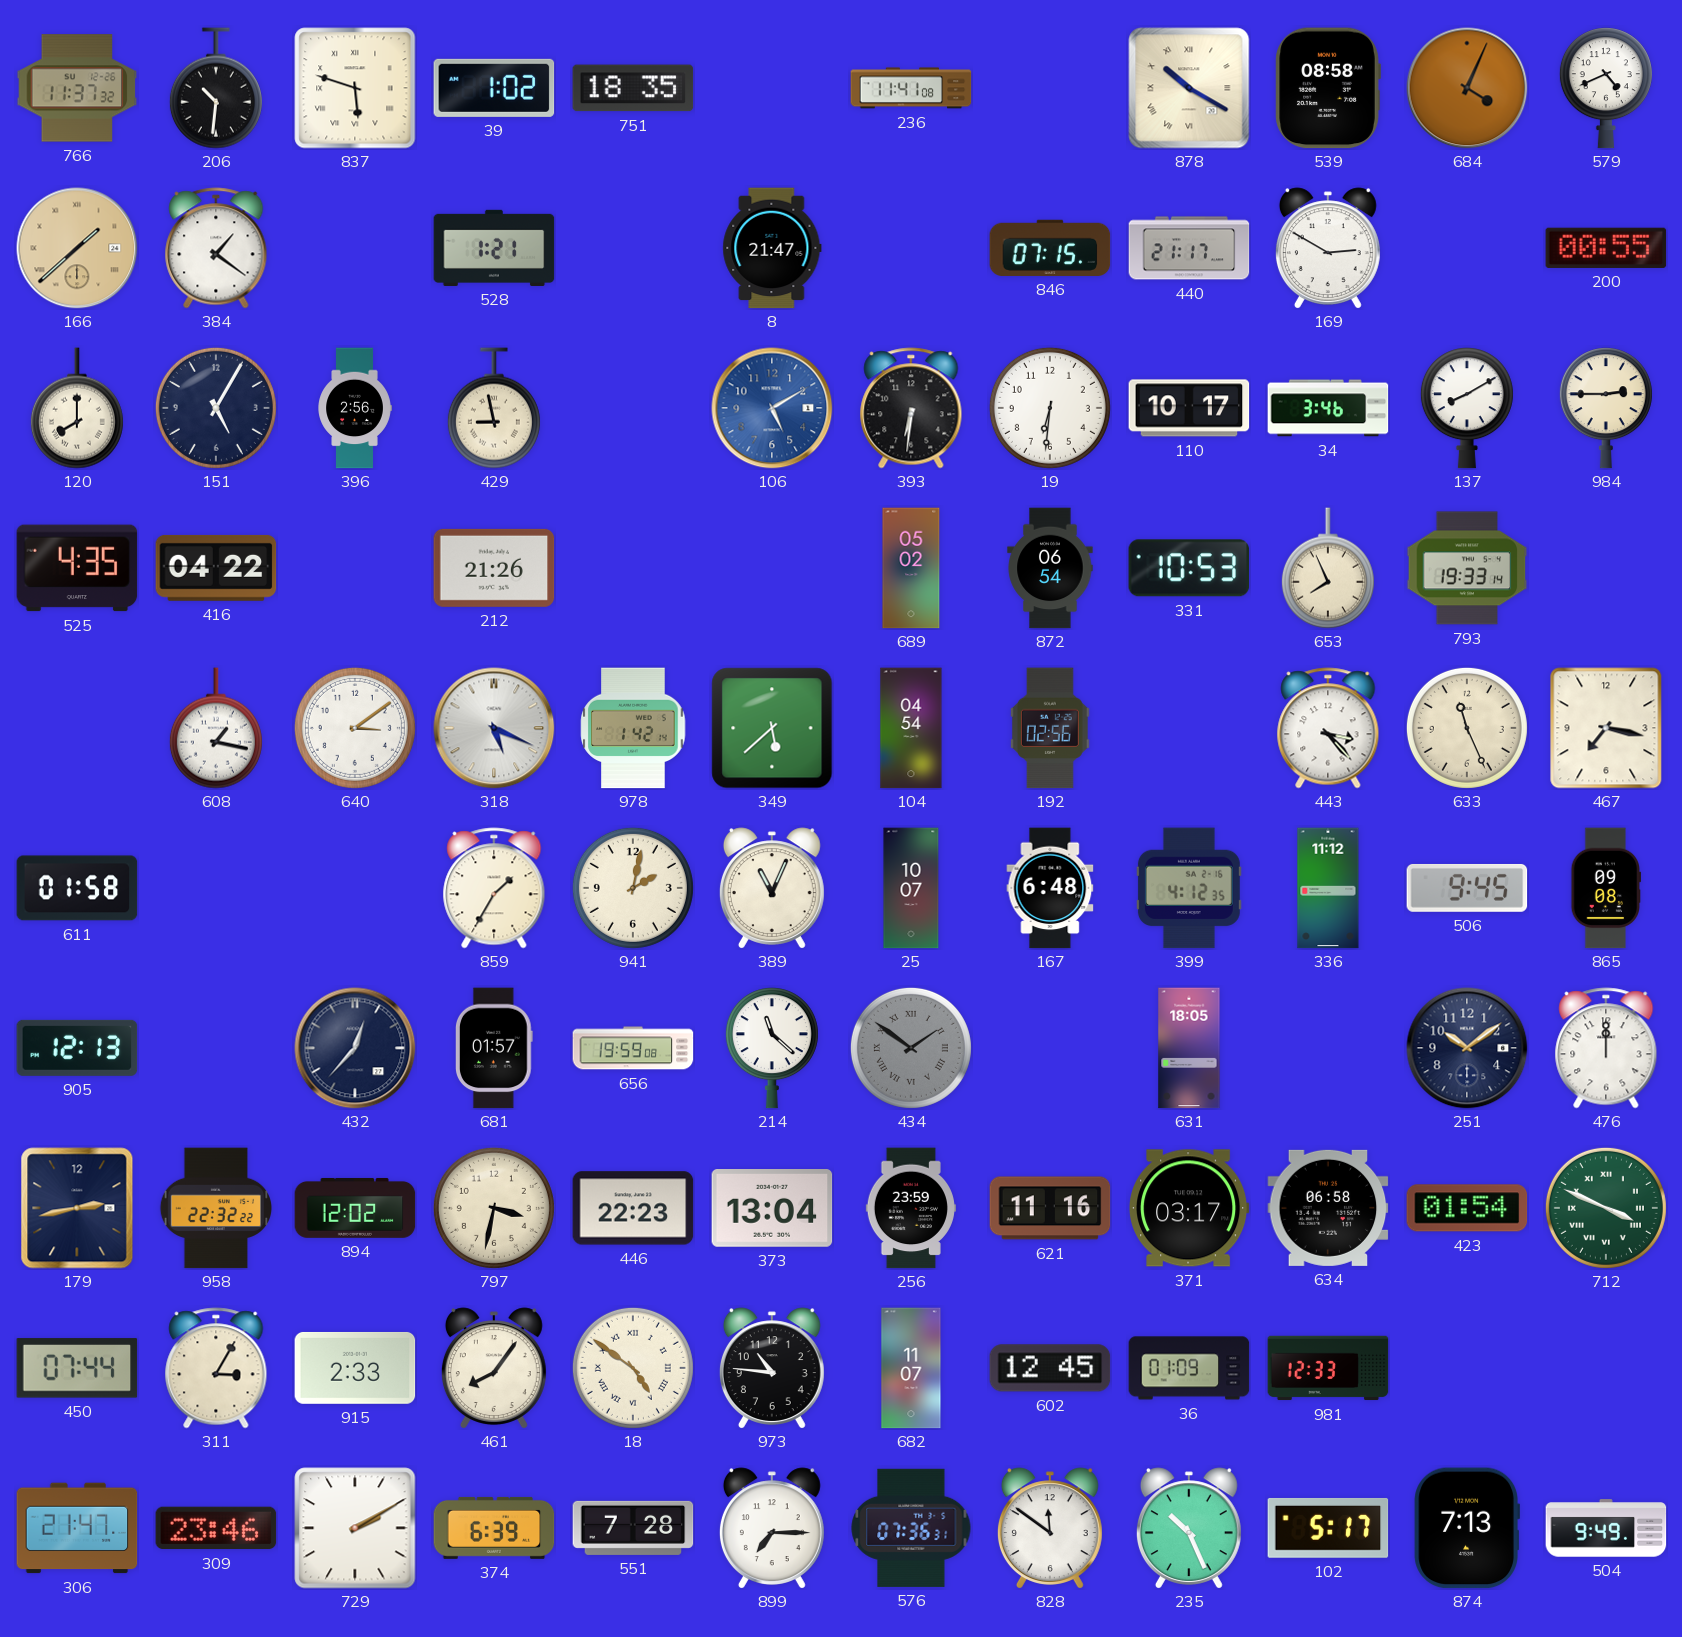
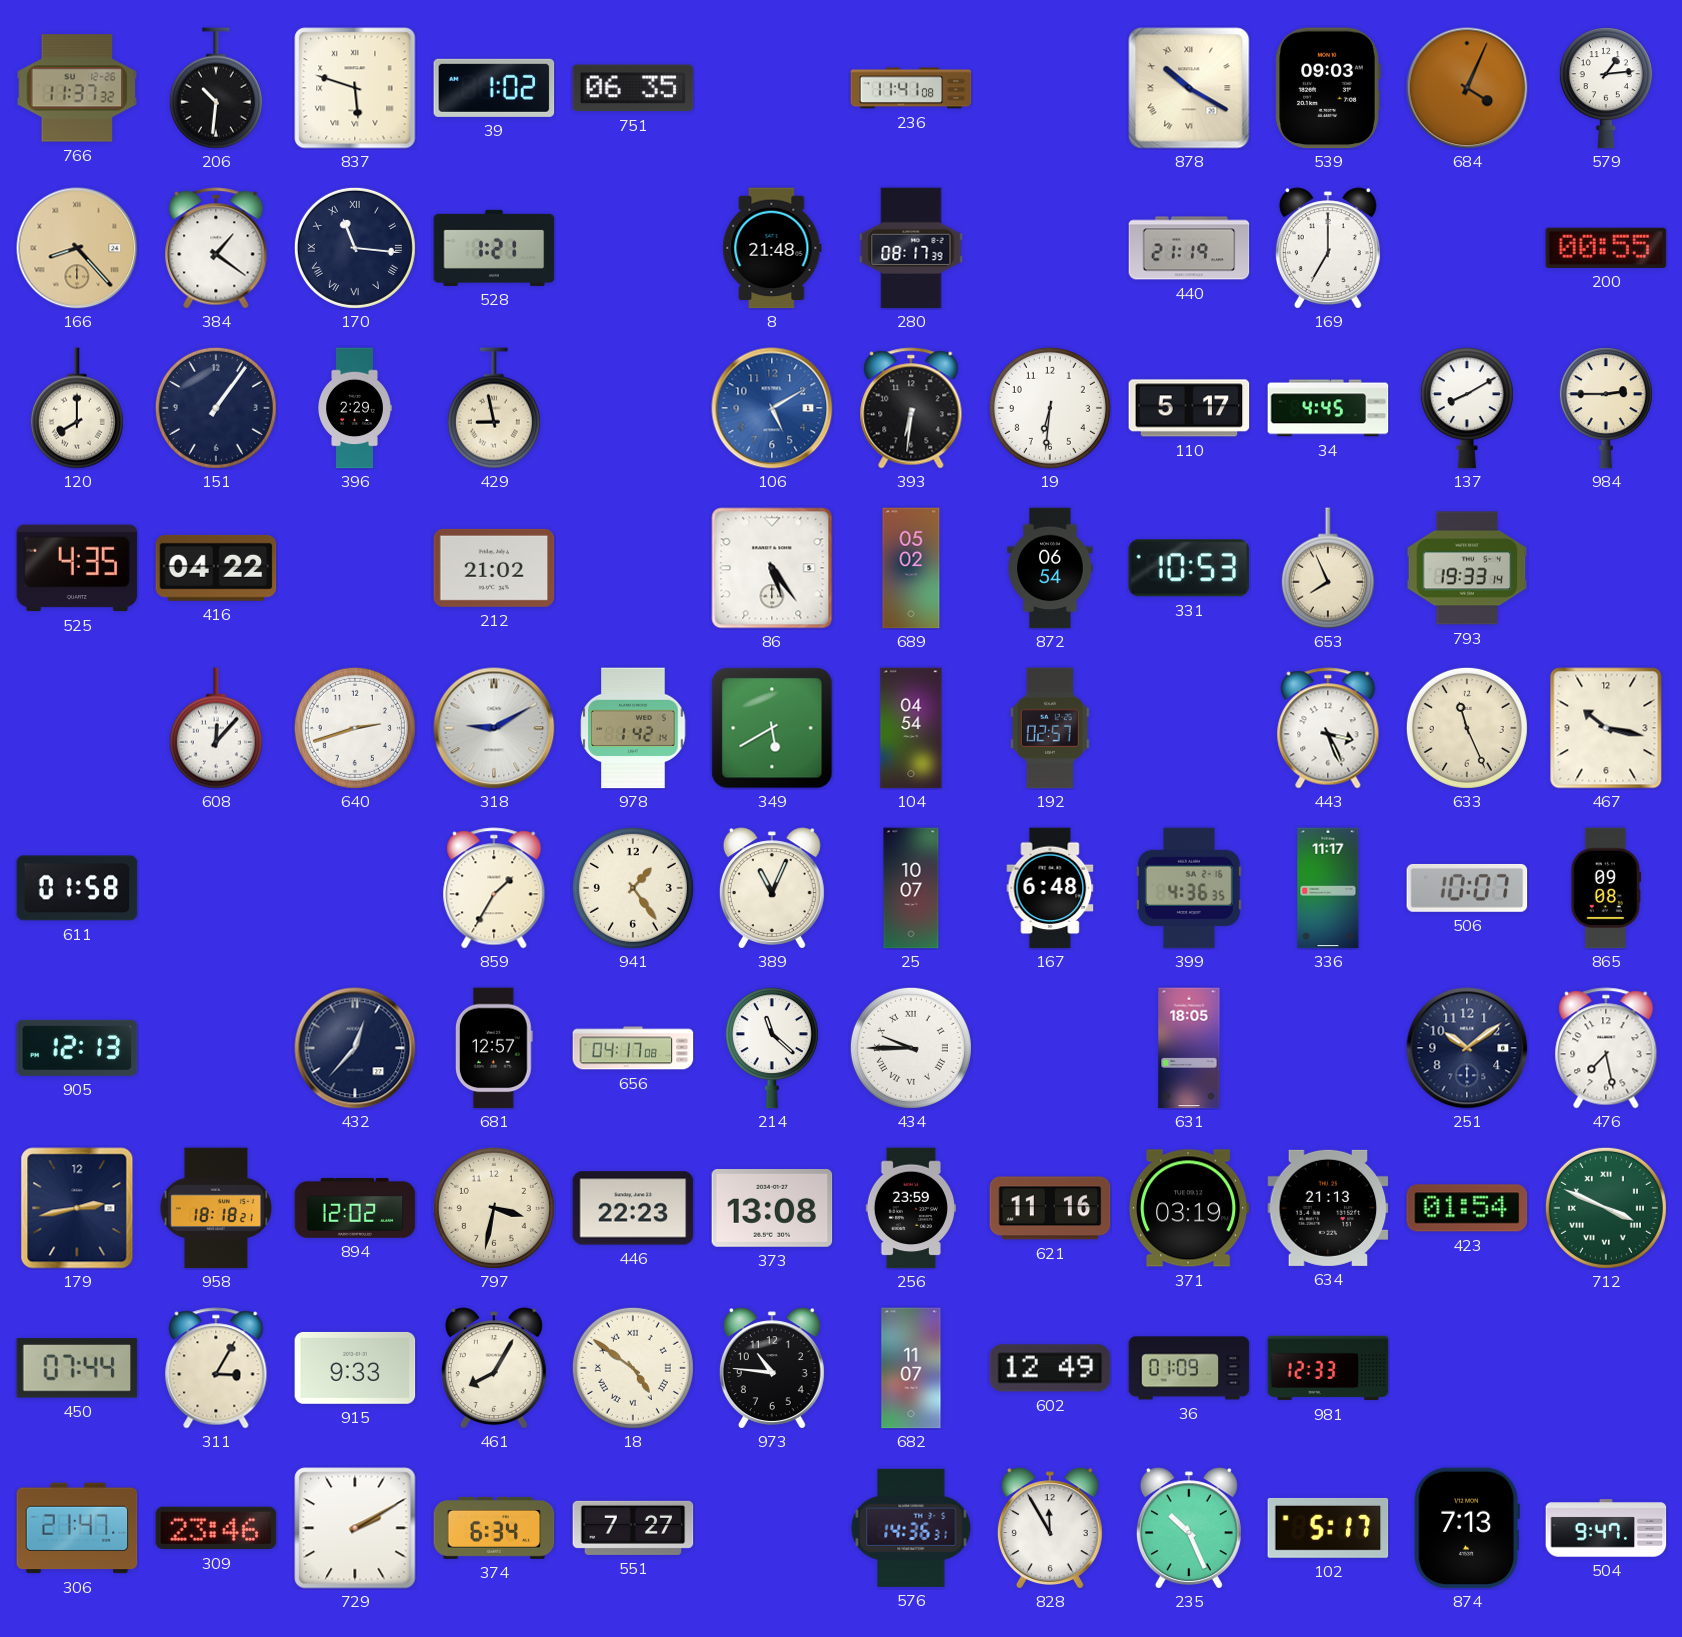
751: 18:35 -> 06:35 (633, 88)
539: 08:58 -> 09:03 (1328, 88)
579: 4:41 -> 1:14 (1606, 88)
166: 1:38 -> 8:23 (77, 248)
170: none -> 11:16 (355, 248)
8: 21:47 -> 21:48 (772, 248)
280: none -> 08:17 (911, 248)
846: 07:15 -> none (1050, 248)
440: 21:17 -> 21:19 (1189, 248)
169: 2:50 -> 7:00 (1328, 248)
151: 5:05 -> 1:06 (216, 408)
396: 2:56 -> 2:29 (355, 408)
110: 10:17 -> 5:17 (1189, 408)
34: 3:46 -> 4:45 (1328, 408)
212: 21:26 -> 21:02 (494, 568)
86: none -> 5:24 (772, 568)
608: 1:17 -> 12:07 (216, 728)
640: 3:09 -> 2:42 (355, 728)
318: 5:19 -> 9:10 (494, 728)
349: 5:38 -> 5:40 (772, 728)
192: 02:56 -> 02:57 (1050, 728)
443: 3:23 -> 3:26 (1328, 728)
467: 7:17 -> 10:17 (1606, 728)
941: 2:02 -> 1:24 (633, 888)
399: 4:12 -> 4:36 (1189, 888)
336: 11:12 -> 11:17 (1328, 888)
506: 9:45 -> 10:07 (1467, 888)
681: 01:57 -> 12:57 (495, 1048)
656: 19:59 -> 04:17 (633, 1048)
434: 1:51 -> 9:45 (911, 1048)
434 dial: grey -> white (911, 1048)
476: 12:00 -> 7:28 (1606, 1048)
958: 22:32 -> 18:18 (216, 1208)
373: 13:04 -> 13:08 (772, 1209)
371: 03:17 -> 03:19 (1190, 1208)
634: 06:58 -> 21:13 (1328, 1208)
915: 2:33 -> 9:33 (355, 1368)
461: 8:06 -> 8:05 (494, 1368)
602: 12:45 -> 12:49 (1050, 1368)
374: 6:39 -> 6:34 (494, 1528)
551: 7:28 -> 7:27 (633, 1528)
899: 7:15 -> none (772, 1528)
576: 07:36 -> 14:36 (911, 1528)
828: 11:51 -> 11:55 (1050, 1528)
504: 9:49 -> 9:47 (1606, 1528)
